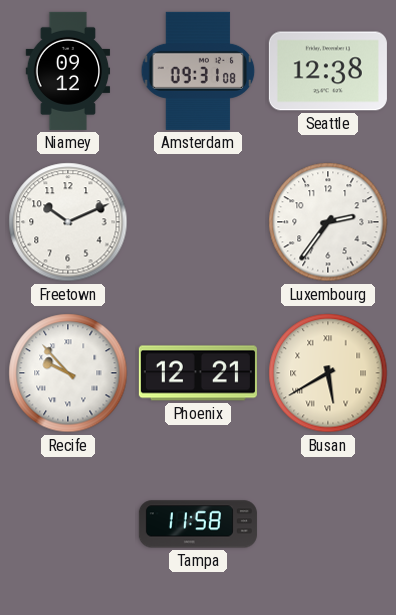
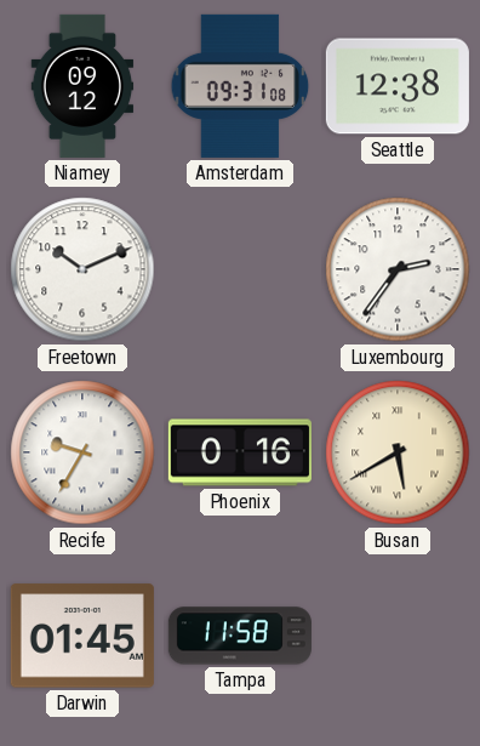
Recife: 9:53 -> 9:35 (82, 452)
Phoenix: 12:21 -> 0:16 (240, 452)
Darwin: none -> 01:45 (82, 636)
